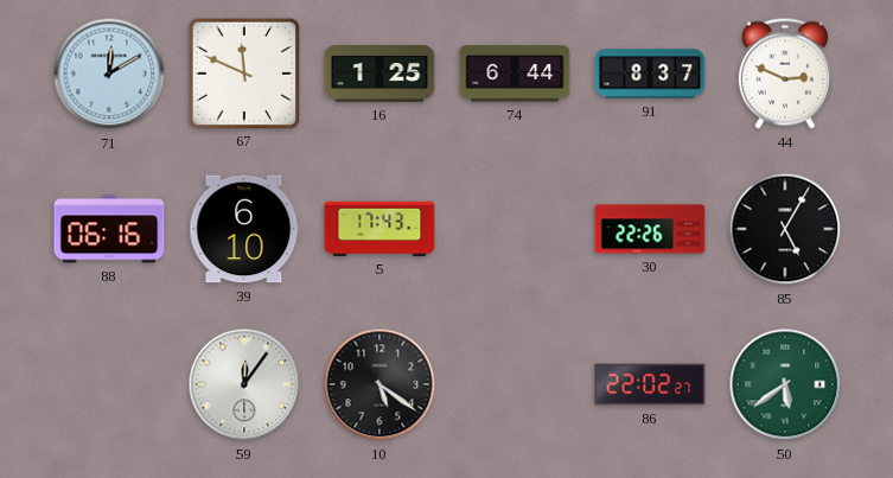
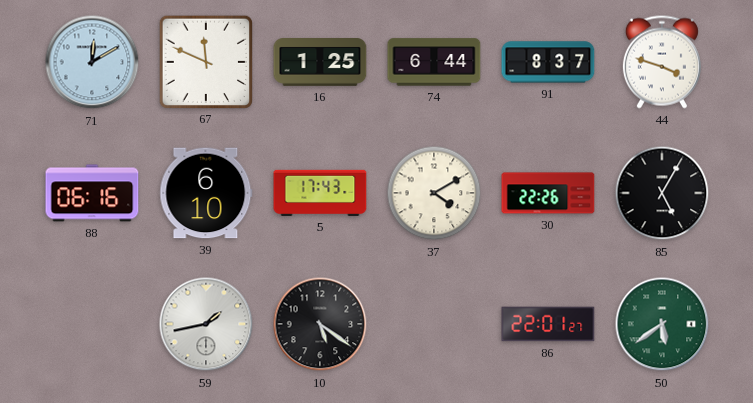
44: 2:49 -> 3:48 (662, 62)
37: none -> 4:10 (434, 193)
59: 12:06 -> 1:43 (206, 324)
86: 22:02 -> 22:01 (548, 324)
